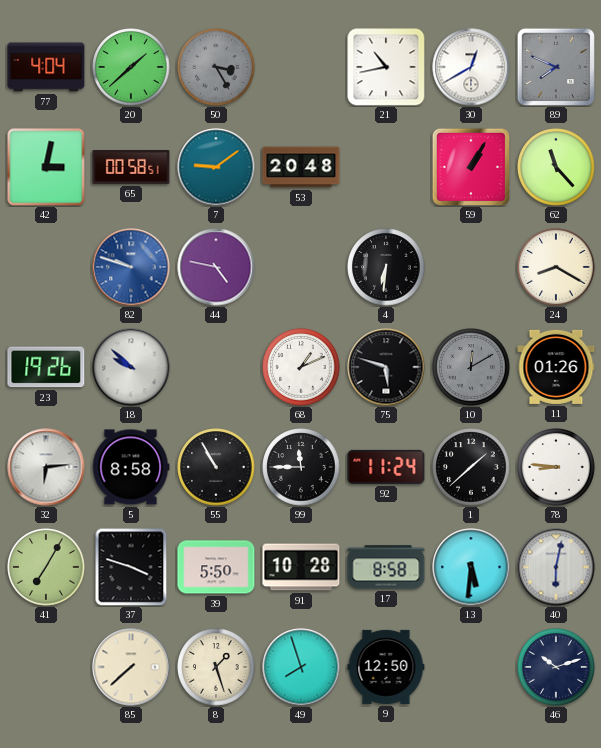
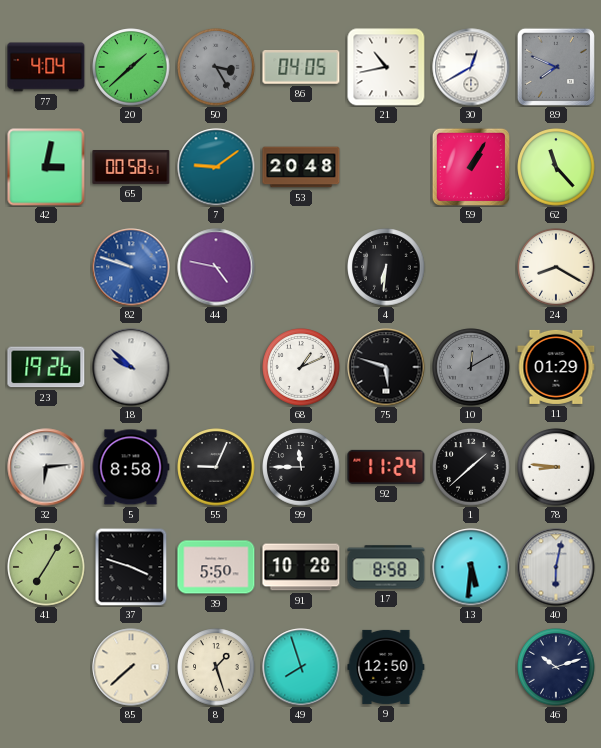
86: none -> 04:05 (301, 68)
11: 01:26 -> 01:29 (556, 367)
55: 10:55 -> 9:04 (216, 467)
